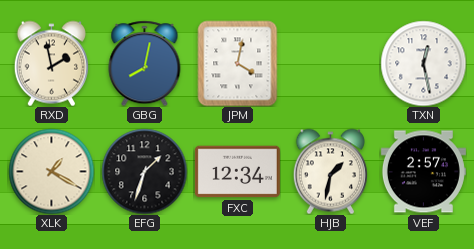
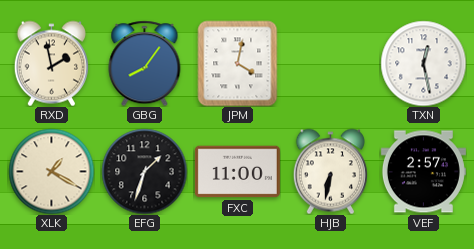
GBG: 8:02 -> 8:06 (145, 63)
FXC: 12:34 -> 11:00 (237, 172)
HJB: 1:32 -> 6:32 (330, 171)
